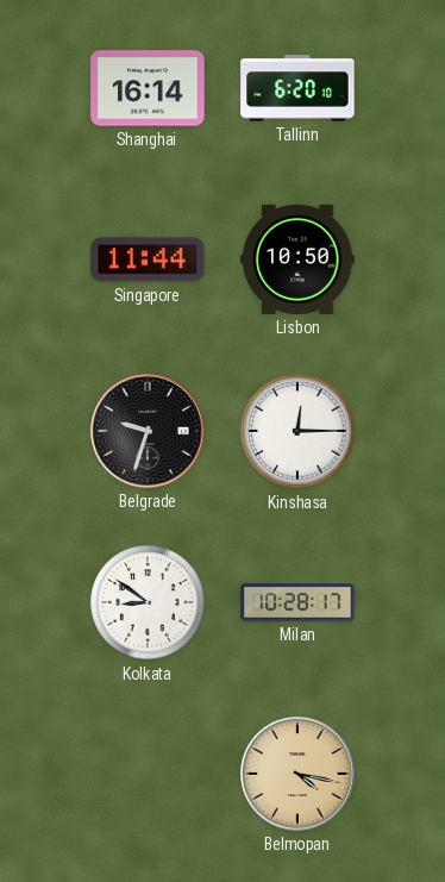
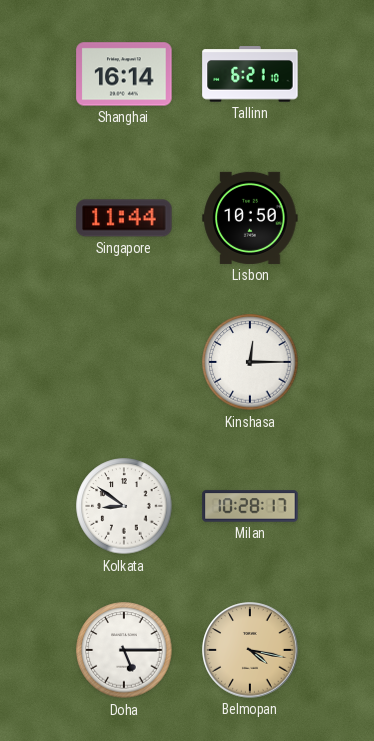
Tallinn: 6:20 -> 6:21 (250, 74)
Belgrade: 9:33 -> none (148, 431)
Doha: none -> 5:15 (124, 650)
